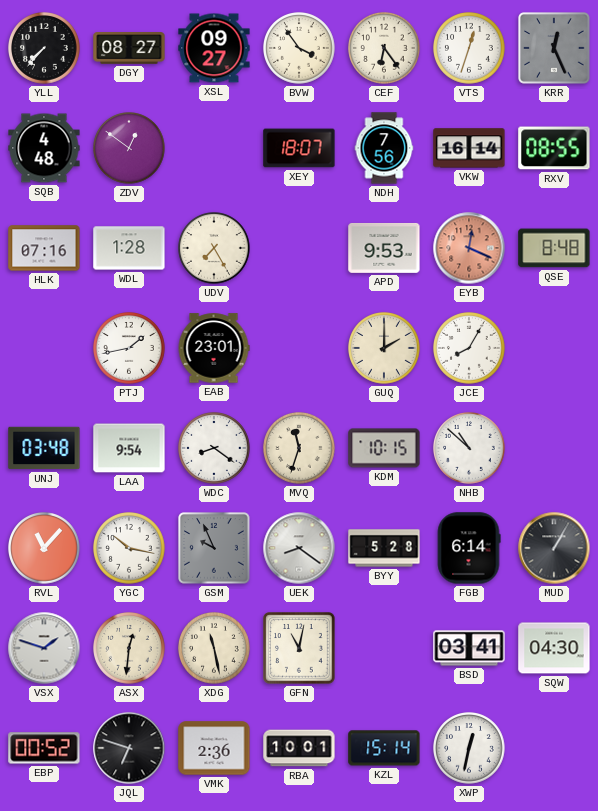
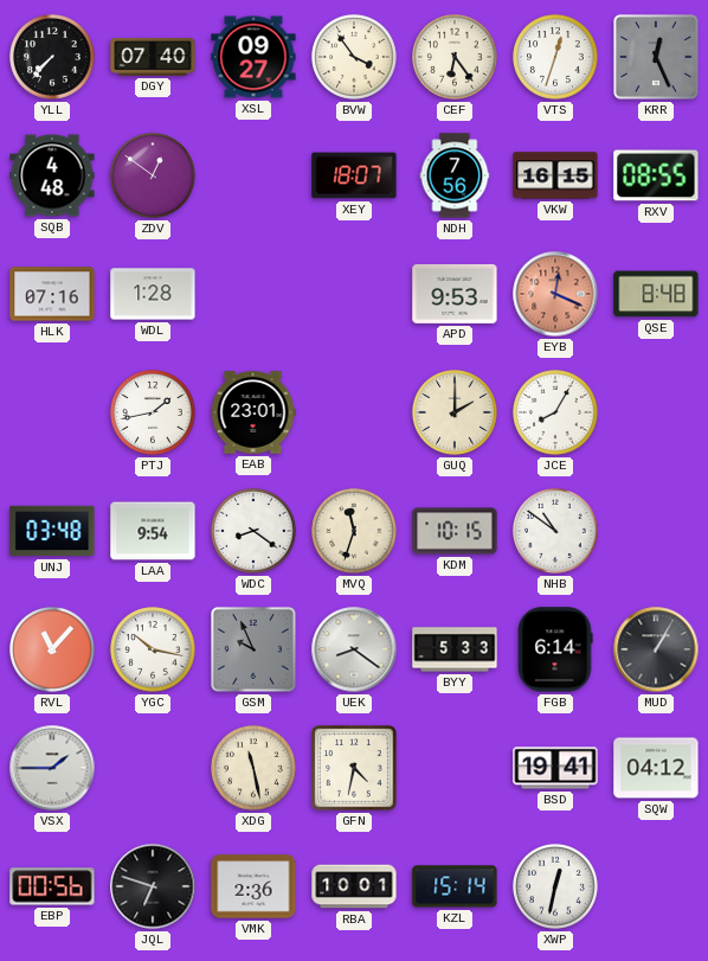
DGY: 08:27 -> 07:40 (153, 57)
VKW: 16:14 -> 16:15 (555, 175)
UDV: 7:25 -> none (215, 249)
NHB: 10:52 -> 10:51 (556, 532)
BYY: 5:28 -> 5:33 (455, 649)
VSX: 1:48 -> 1:45 (52, 768)
ASX: 12:31 -> none (130, 649)
GFN: 11:02 -> 4:32 (354, 768)
BSD: 03:41 -> 19:41 (555, 768)
SQW: 04:30 -> 04:12 (656, 768)
EBP: 00:52 -> 00:56 (52, 886)
